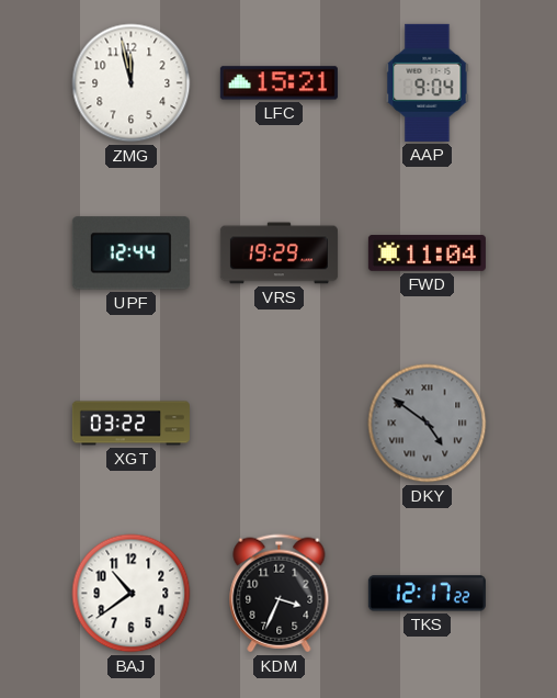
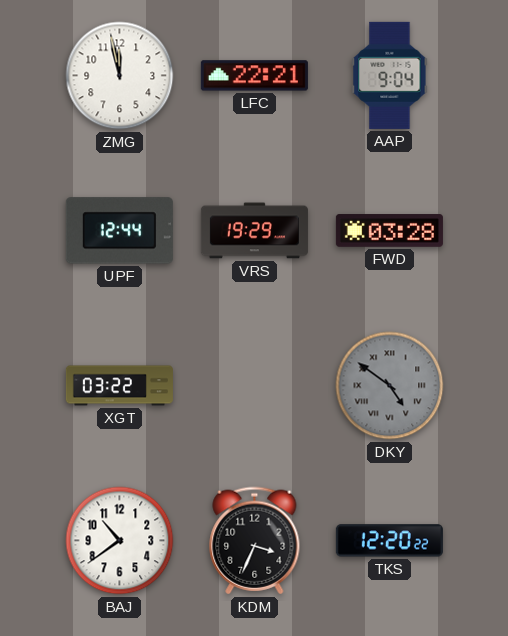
LFC: 15:21 -> 22:21 (254, 76)
FWD: 11:04 -> 03:28 (389, 231)
TKS: 12:17 -> 12:20 (389, 541)
